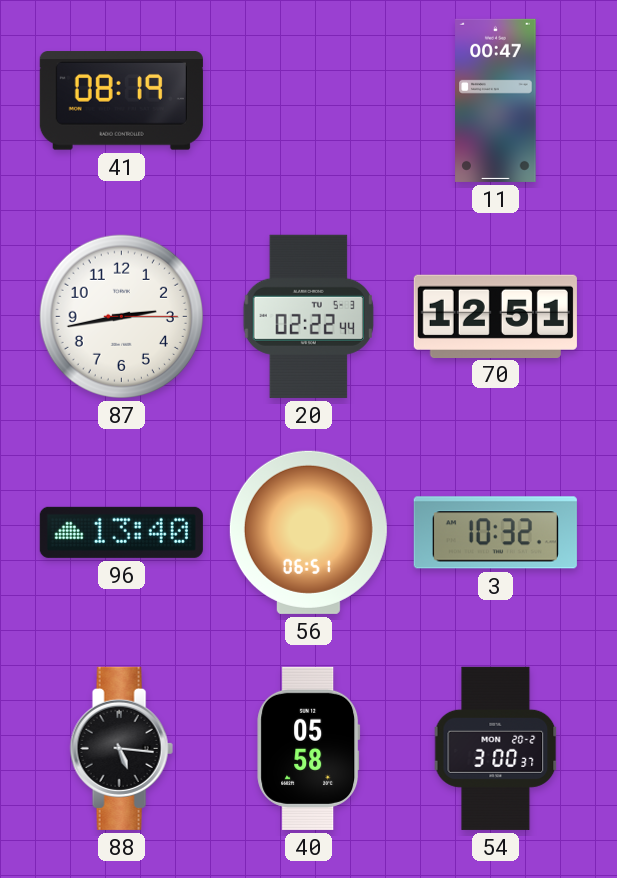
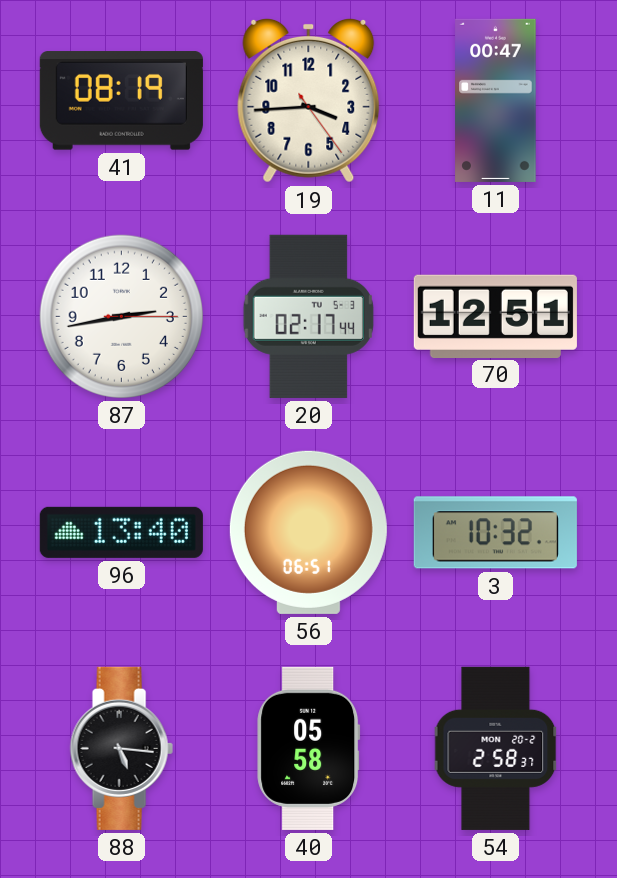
19: none -> 3:44 (309, 100)
20: 02:22 -> 02:17 (308, 316)
54: 3:00 -> 2:58 (496, 748)
